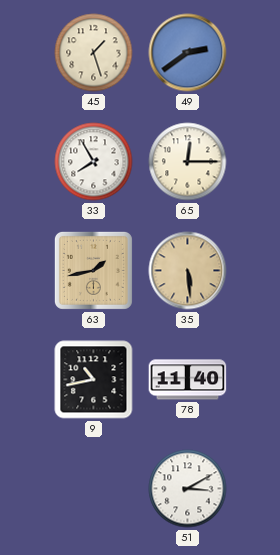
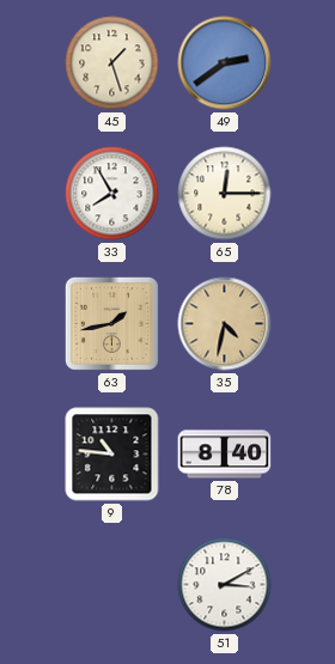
35: 5:29 -> 4:32 (225, 324)
9: 10:43 -> 10:46 (112, 455)
78: 11:40 -> 8:40 (225, 455)
